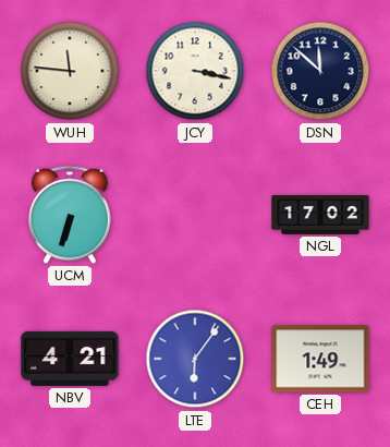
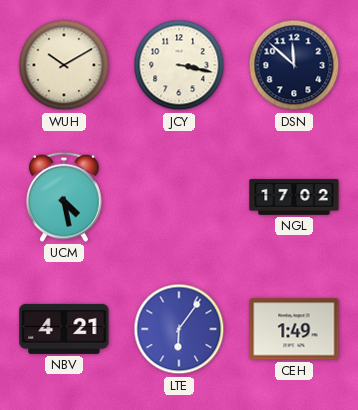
WUH: 11:46 -> 10:10 (64, 65)
UCM: 6:33 -> 4:28 (65, 197)
